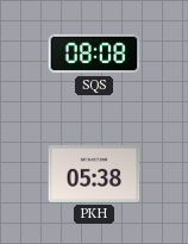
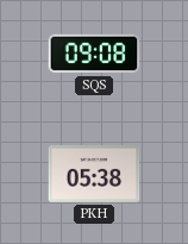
SQS: 08:08 -> 09:08 (94, 54)
